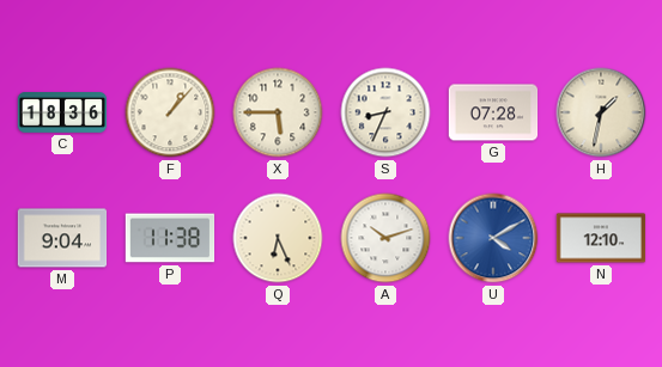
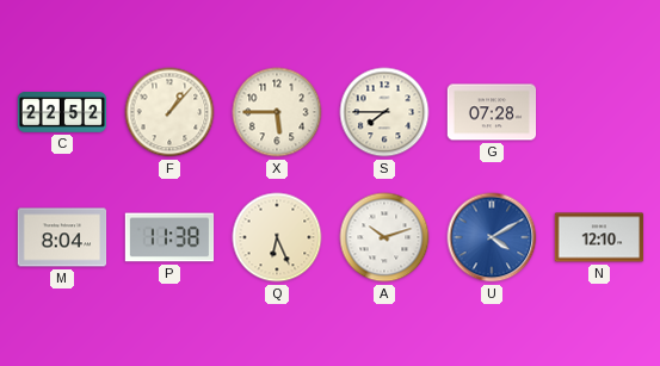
C: 18:36 -> 22:52 (62, 113)
S: 8:34 -> 7:45 (384, 112)
H: 1:32 -> none (601, 112)
M: 9:04 -> 8:04 (62, 237)
